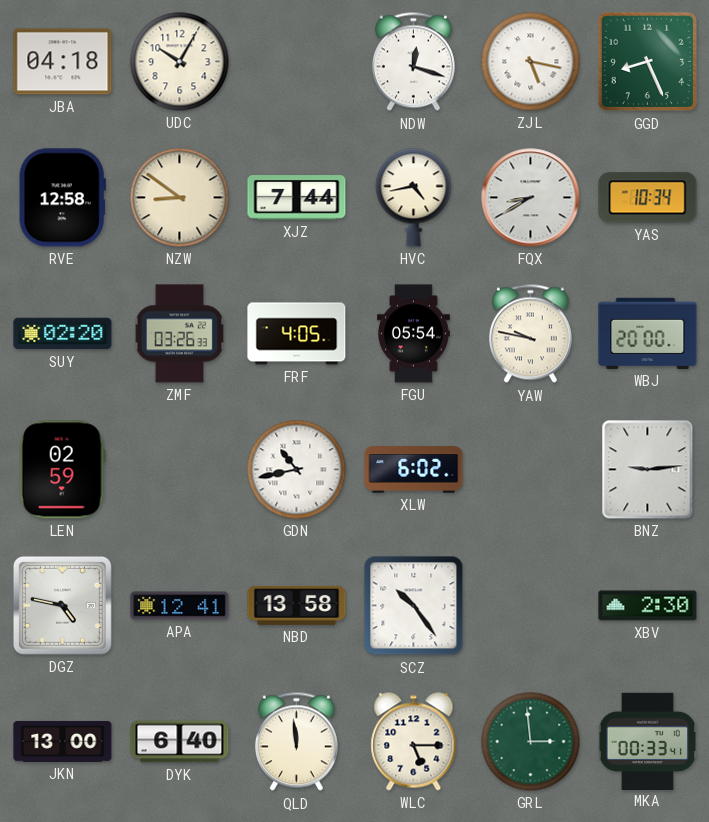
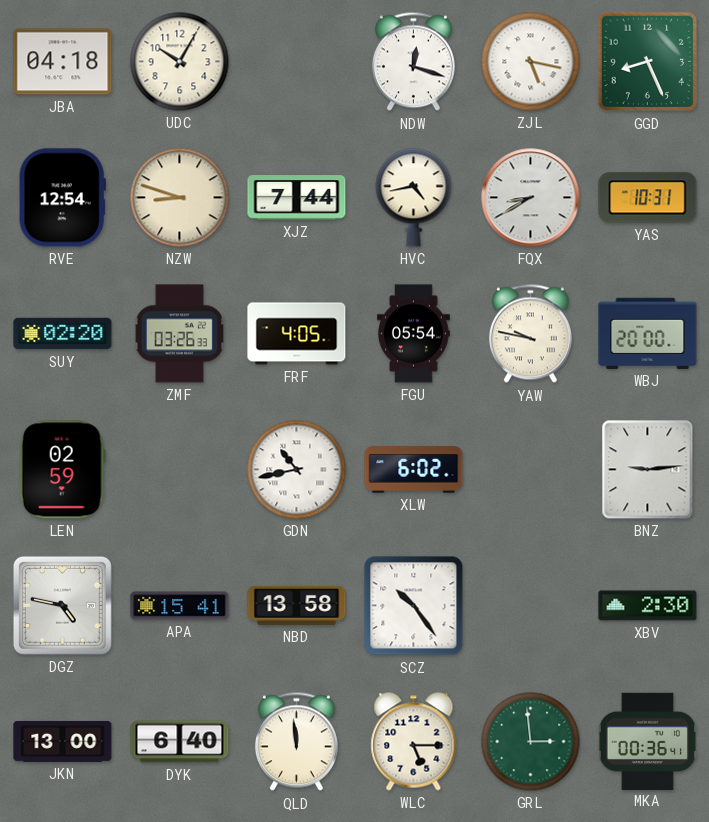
RVE: 12:58 -> 12:54 (62, 198)
NZW: 8:51 -> 8:48 (180, 198)
YAS: 10:34 -> 10:31 (648, 198)
APA: 12:41 -> 15:41 (180, 606)
MKA: 00:33 -> 00:36 (648, 741)
